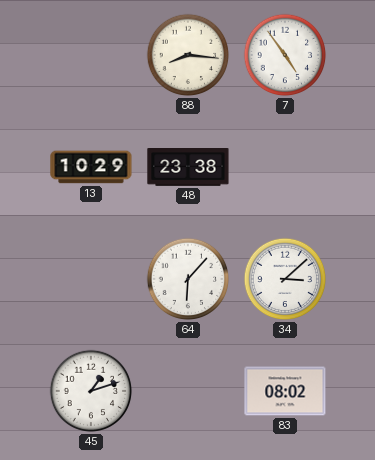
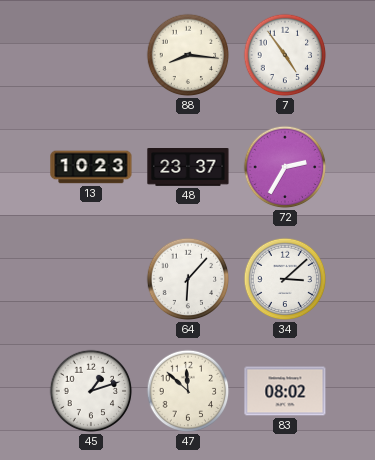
13: 10:29 -> 10:23 (91, 167)
48: 23:38 -> 23:37 (188, 168)
72: none -> 2:35 (285, 167)
47: none -> 11:52 (188, 391)
